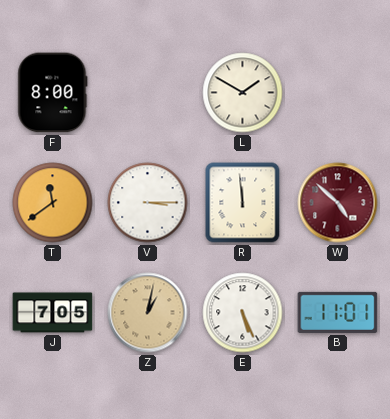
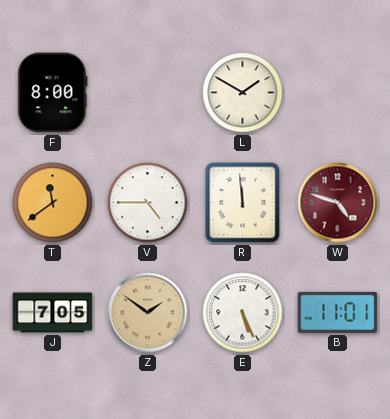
V: 3:15 -> 4:45 (148, 203)
W: 4:52 -> 4:48 (338, 203)
Z: 1:02 -> 1:51 (148, 313)
